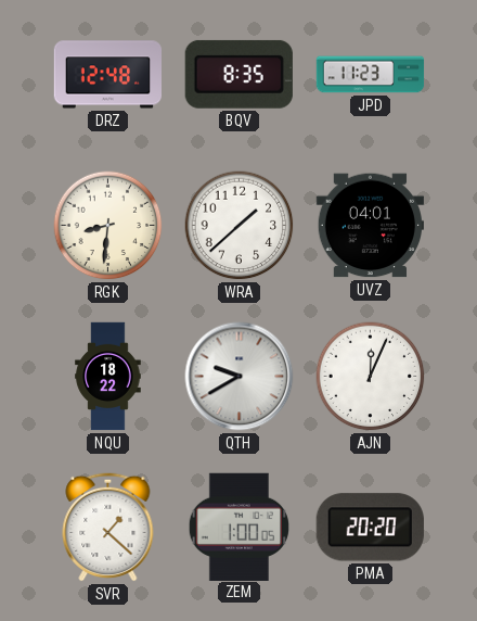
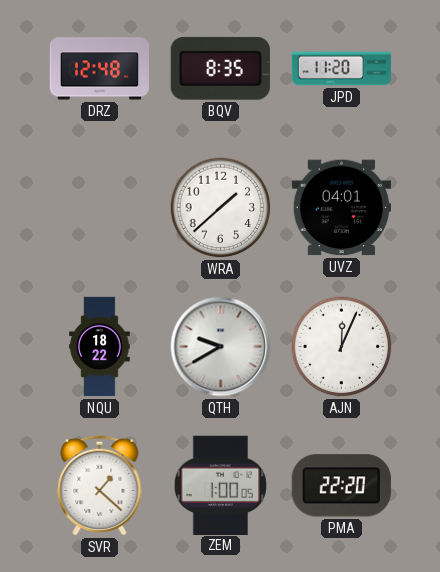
JPD: 11:23 -> 11:20 (342, 69)
RGK: 8:31 -> none (108, 226)
PMA: 20:20 -> 22:20 (341, 486)
